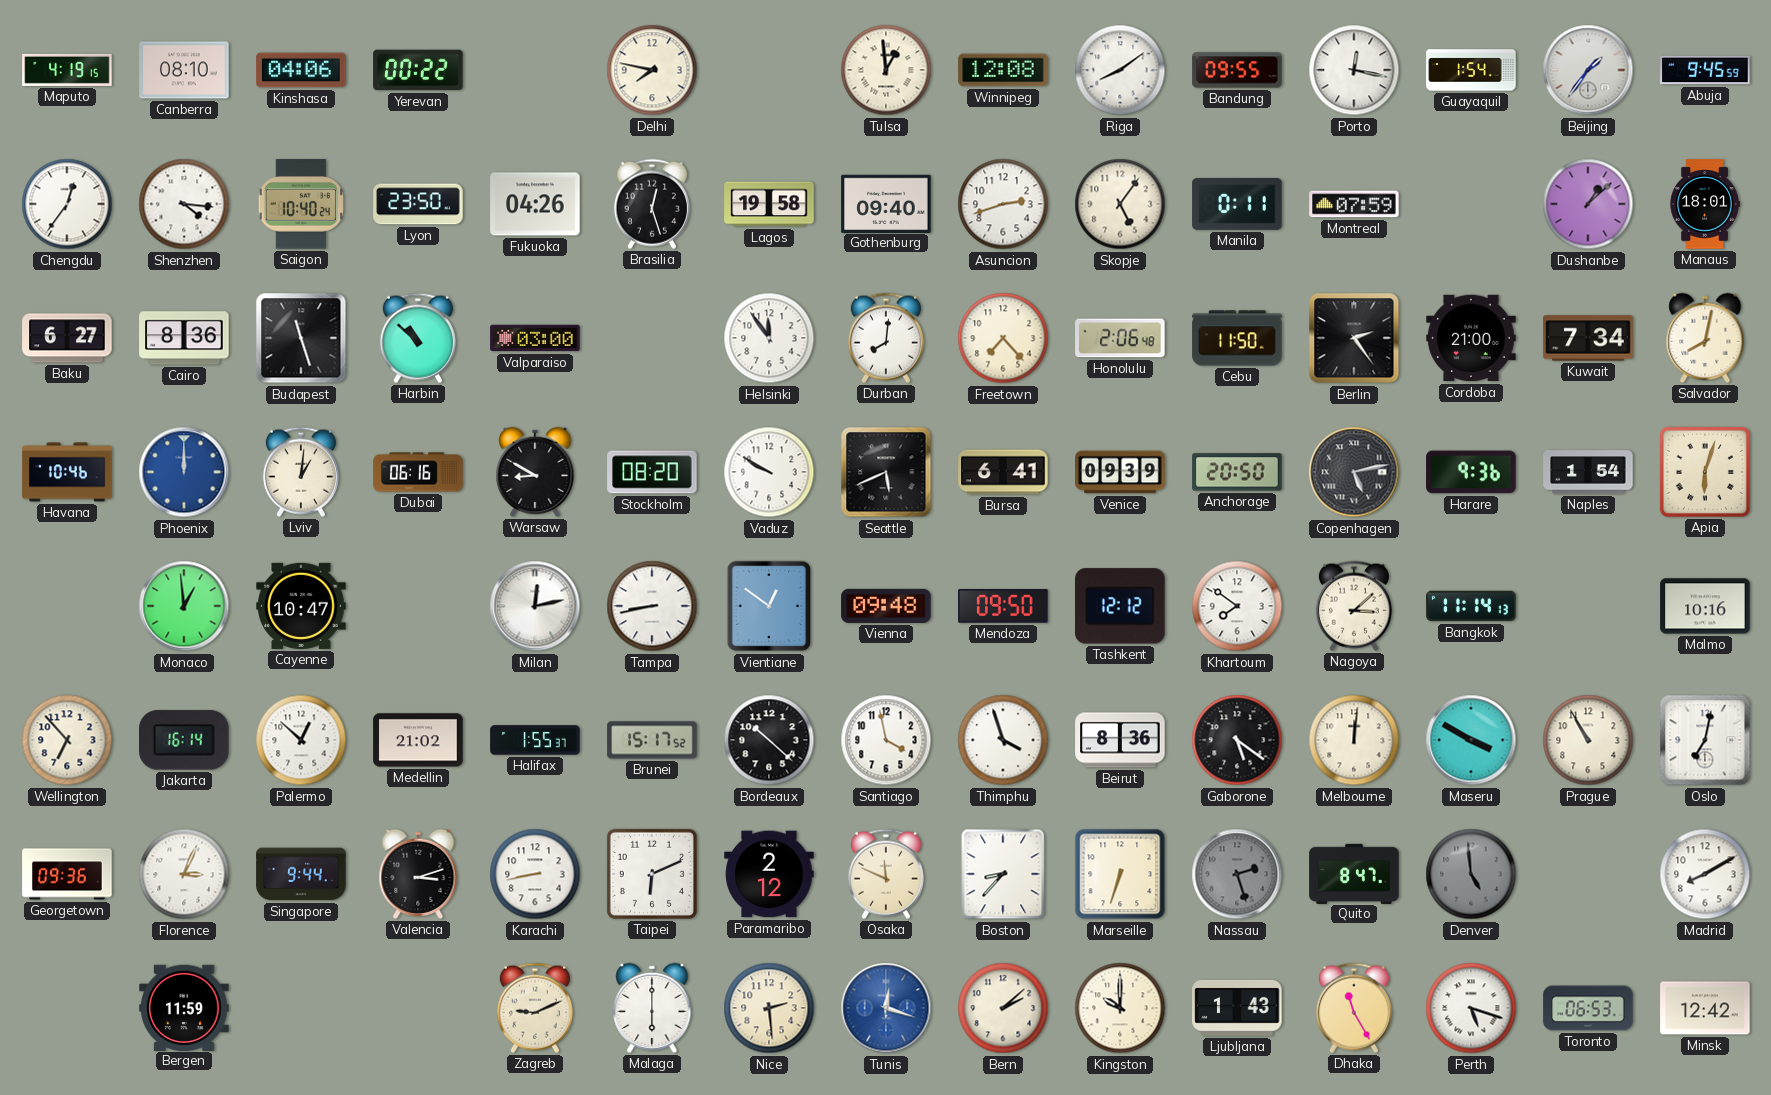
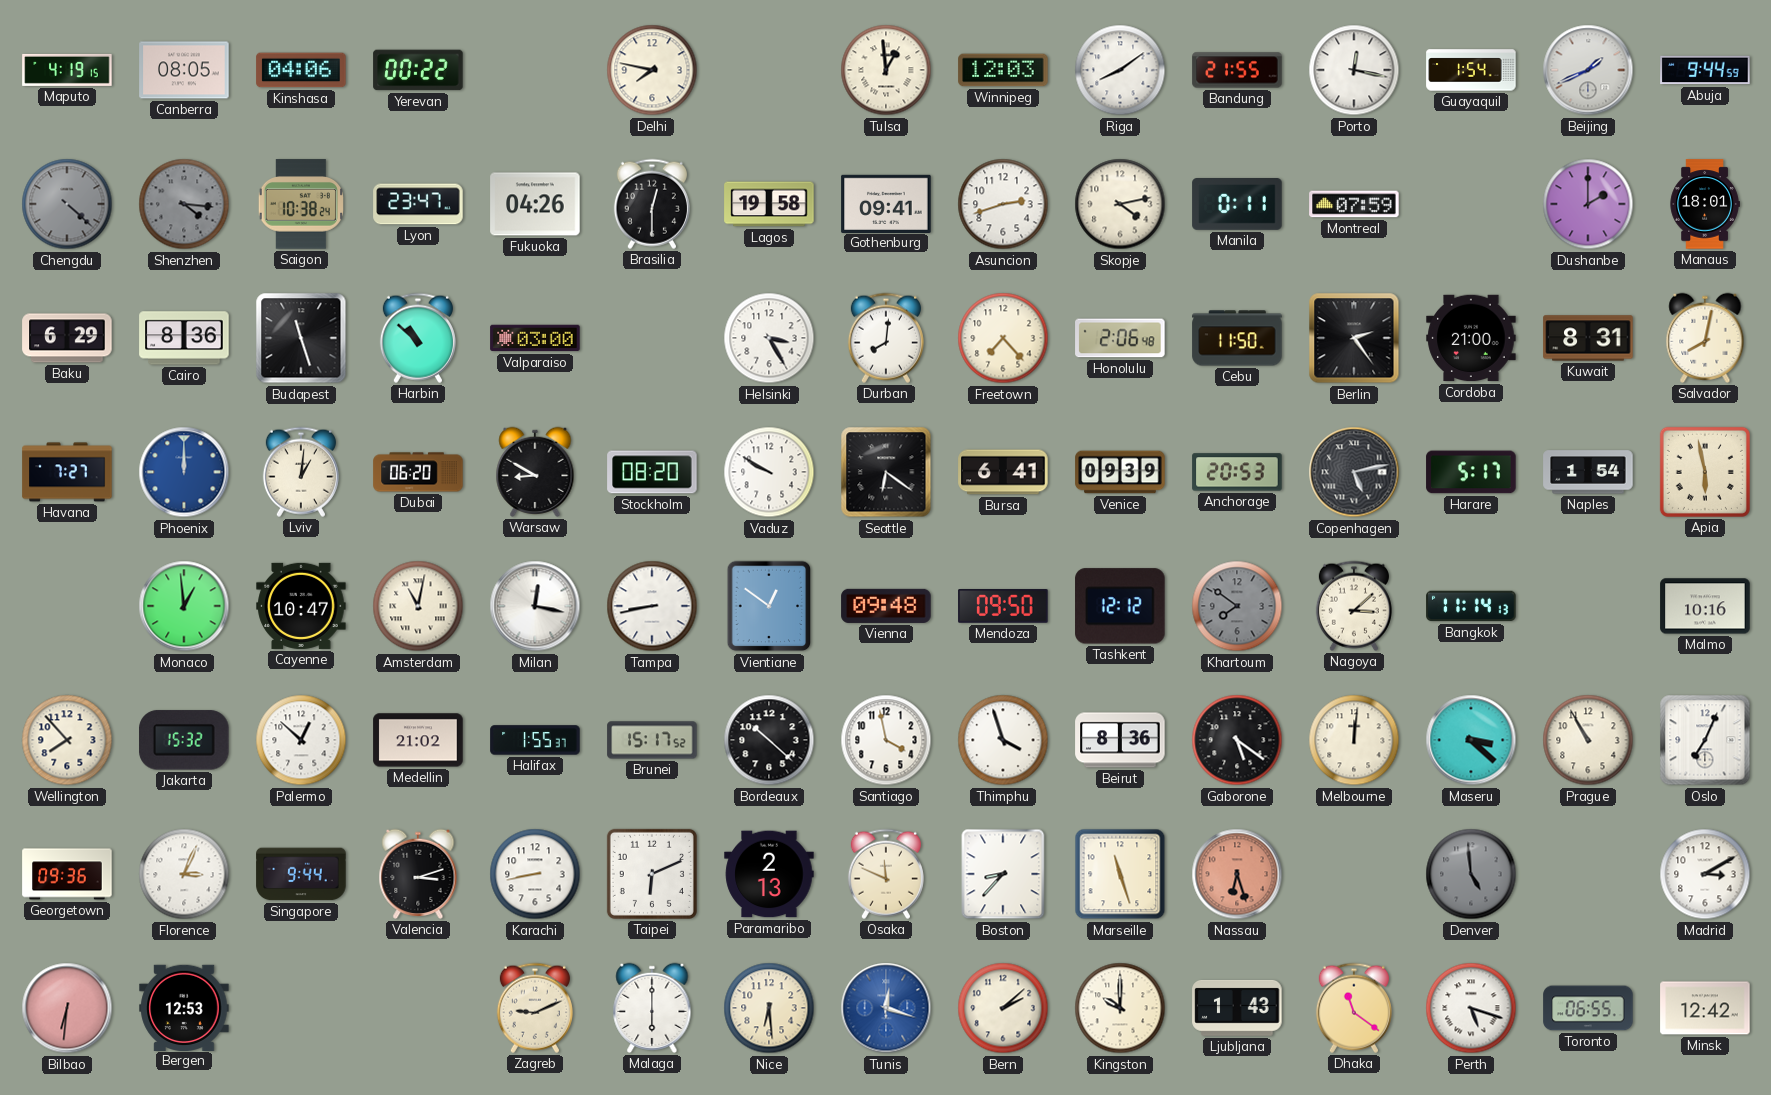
Canberra: 08:10 -> 08:05 (184, 70)
Winnipeg: 12:08 -> 12:03 (1003, 70)
Bandung: 09:55 -> 21:55 (1237, 70)
Beijing: 1:36 -> 1:41 (1588, 70)
Abuja: 9:45 -> 9:44 (1705, 70)
Chengdu: 12:36 -> 4:22 (67, 204)
Chengdu dial: white -> grey (67, 204)
Shenzhen dial: white -> grey (184, 204)
Saigon: 10:40 -> 10:38 (301, 204)
Lyon: 23:50 -> 23:47 (418, 204)
Brasilia: 12:27 -> 12:30 (652, 204)
Gothenburg: 09:40 -> 09:41 (886, 203)
Skopje: 5:06 -> 4:13 (1120, 204)
Dushanbe: 1:08 -> 2:00 (1588, 204)
Baku: 6:27 -> 6:29 (67, 338)
Helsinki: 11:54 -> 3:25 (769, 338)
Kuwait: 7:34 -> 8:31 (1588, 338)
Havana: 10:46 -> 7:27 (67, 472)
Dubai: 06:16 -> 06:20 (418, 472)
Seattle: 5:41 -> 6:21 (886, 472)
Anchorage: 20:50 -> 20:53 (1237, 472)
Harare: 9:36 -> 5:17 (1471, 472)
Apia: 6:03 -> 5:58 (1705, 472)
Amsterdam: none -> 11:02 (418, 606)
Milan: 12:13 -> 12:17 (535, 606)
Khartoum dial: white -> grey (1237, 606)
Wellington: 6:53 -> 7:53 (67, 740)
Jakarta: 16:14 -> 15:32 (184, 740)
Maseru: 3:50 -> 3:22 (1471, 740)
Oslo: 7:02 -> 7:04 (1705, 740)
Paramaribo: 2:12 -> 2:13 (769, 874)
Marseille: 6:33 -> 11:27 (1120, 874)
Nassau: 2:27 -> 6:27 (1237, 874)
Nassau dial: grey -> salmon (1237, 874)
Quito: 8:47 -> none (1354, 873)
Madrid: 8:10 -> 3:10 (1705, 874)
Bilbao: none -> 6:31 (67, 1008)
Bergen: 11:59 -> 12:53 (184, 1007)
Nice: 2:29 -> 6:29 (769, 1008)
Dhaka: 11:25 -> 11:21 (1354, 1008)
Toronto: 06:53 -> 06:55 (1588, 1008)
